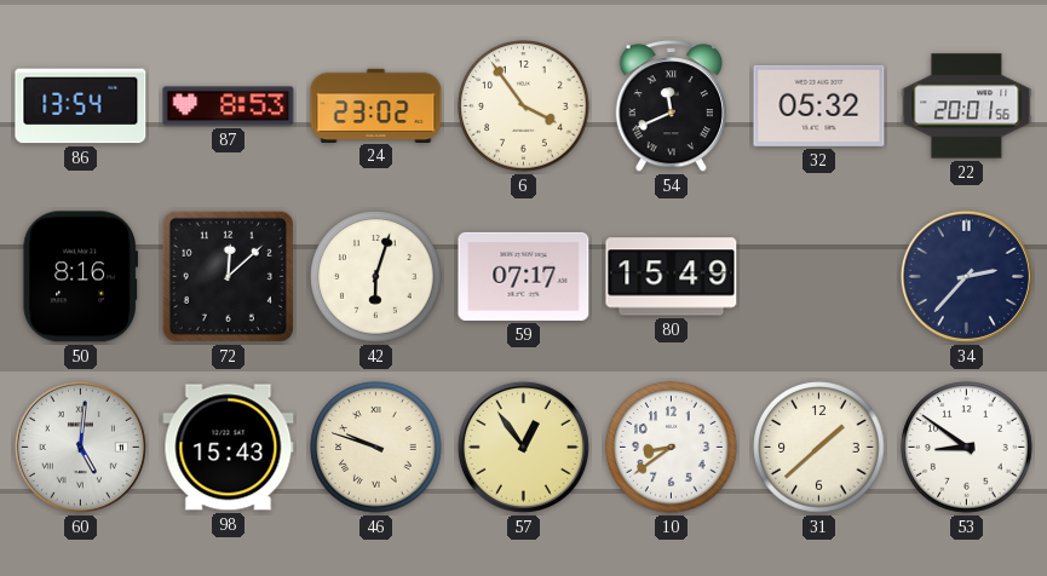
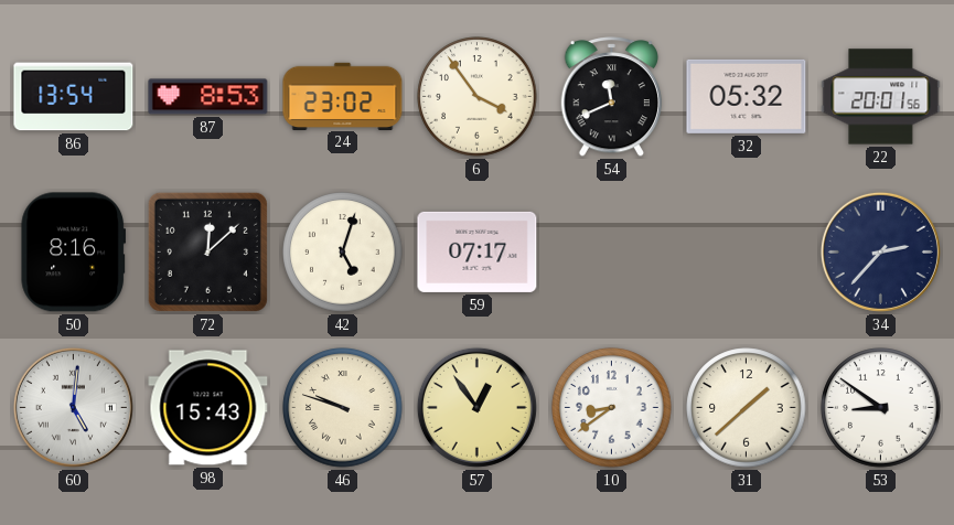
42: 6:03 -> 5:03 (343, 253)
80: 15:49 -> none (672, 277)
